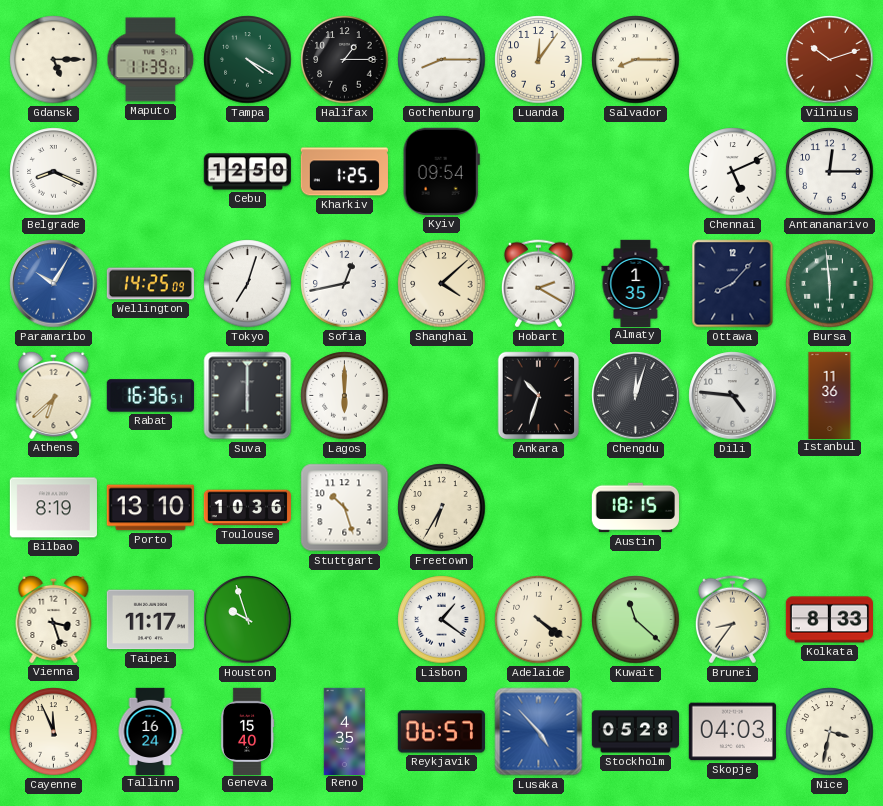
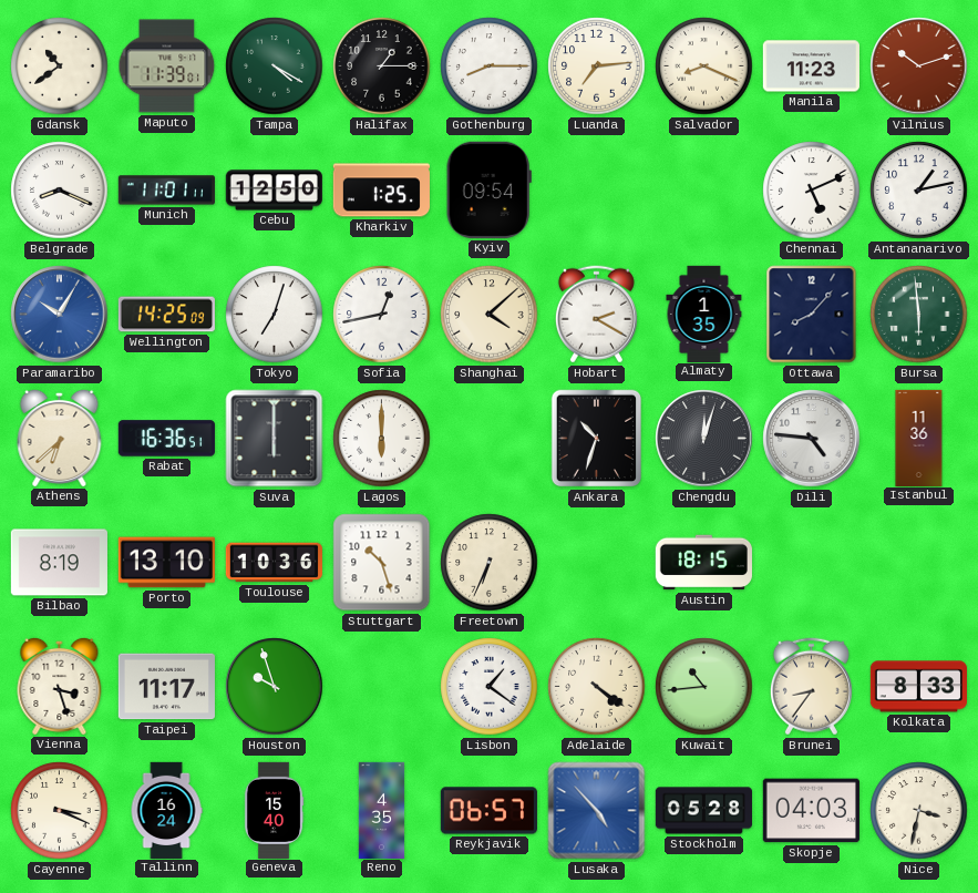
Gdansk: 5:15 -> 10:39 (60, 66)
Luanda: 12:06 -> 7:14 (597, 66)
Salvador: 8:15 -> 8:19 (704, 66)
Manila: none -> 11:23 (811, 66)
Munich: none -> 11:01 (166, 191)
Antananarivo: 12:15 -> 1:13 (919, 191)
Freetown: 6:35 -> 6:34 (490, 563)
Kuwait: 11:22 -> 10:44 (704, 687)
Cayenne: 11:56 -> 3:19 (60, 811)
